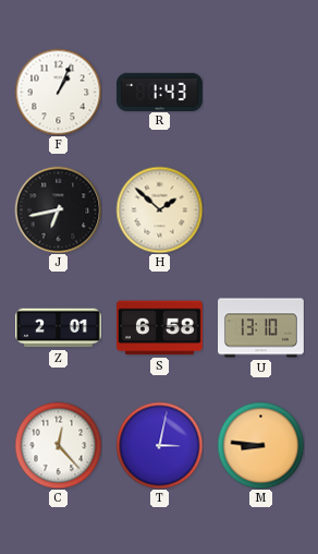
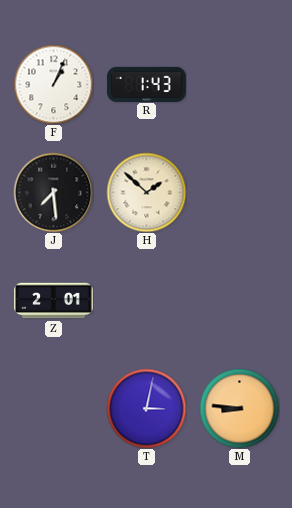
J: 6:43 -> 7:29 (53, 192)
S: 6:58 -> none (159, 328)
U: 13:10 -> none (261, 328)
C: 12:23 -> none (58, 445)
